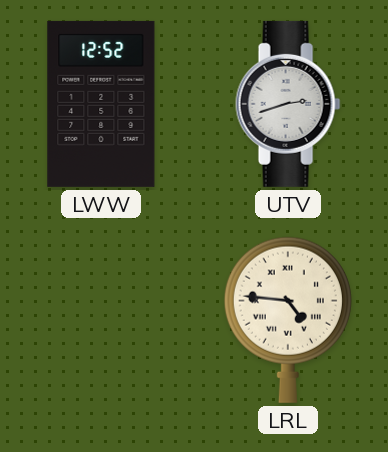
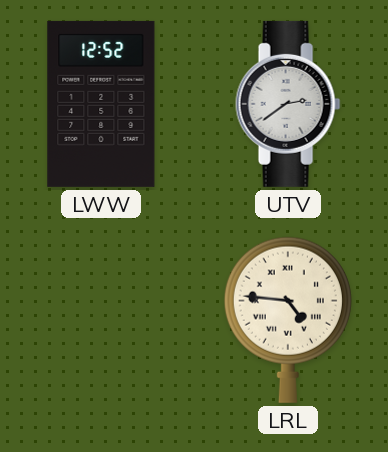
UTV: 2:42 -> 2:39 (288, 104)
